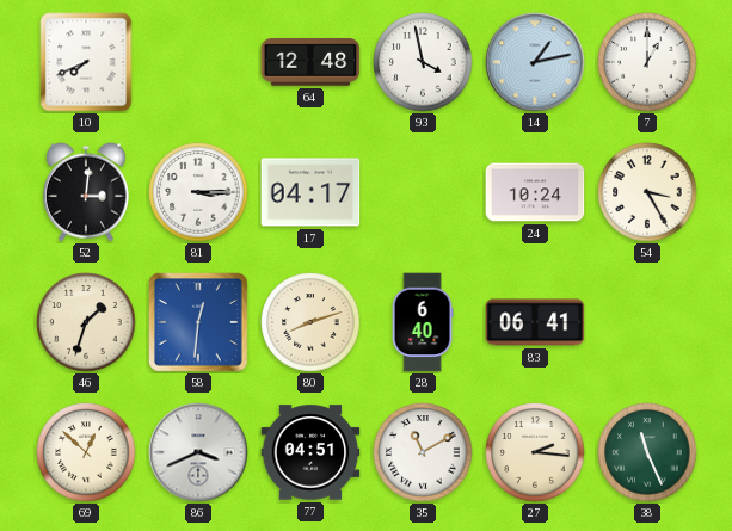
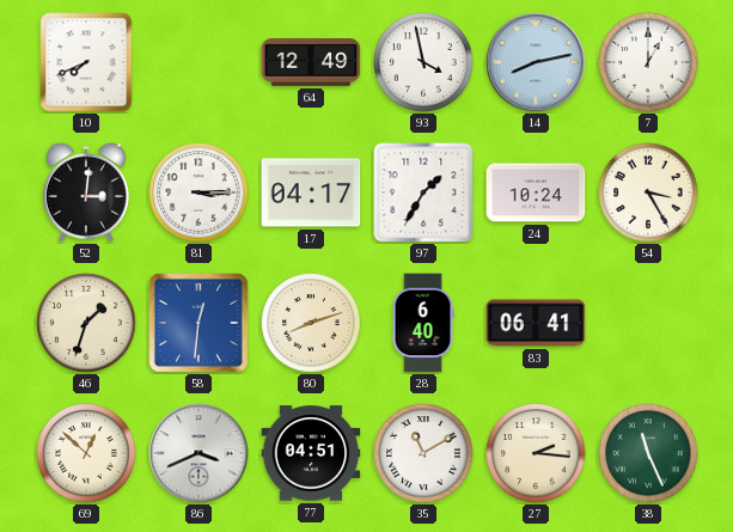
64: 12:48 -> 12:49 (311, 63)
14: 1:13 -> 8:13 (536, 62)
97: none -> 1:35 (423, 192)
